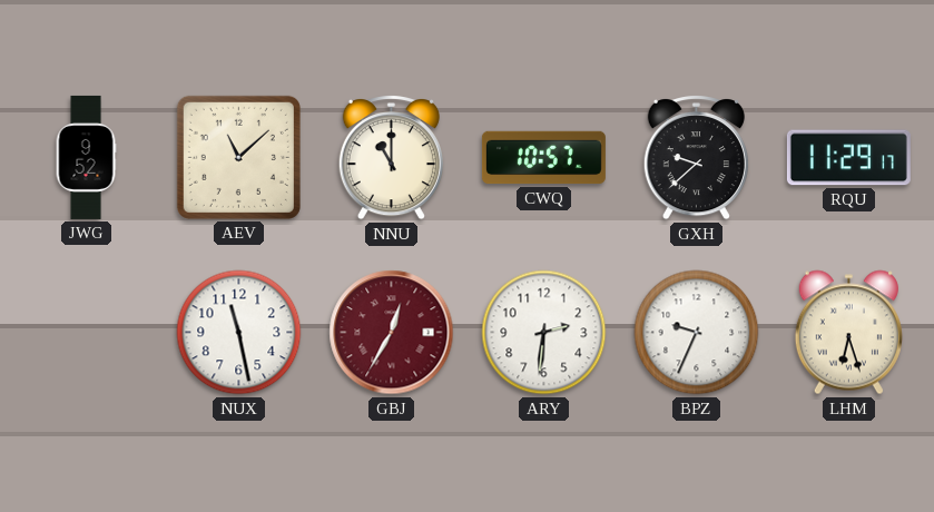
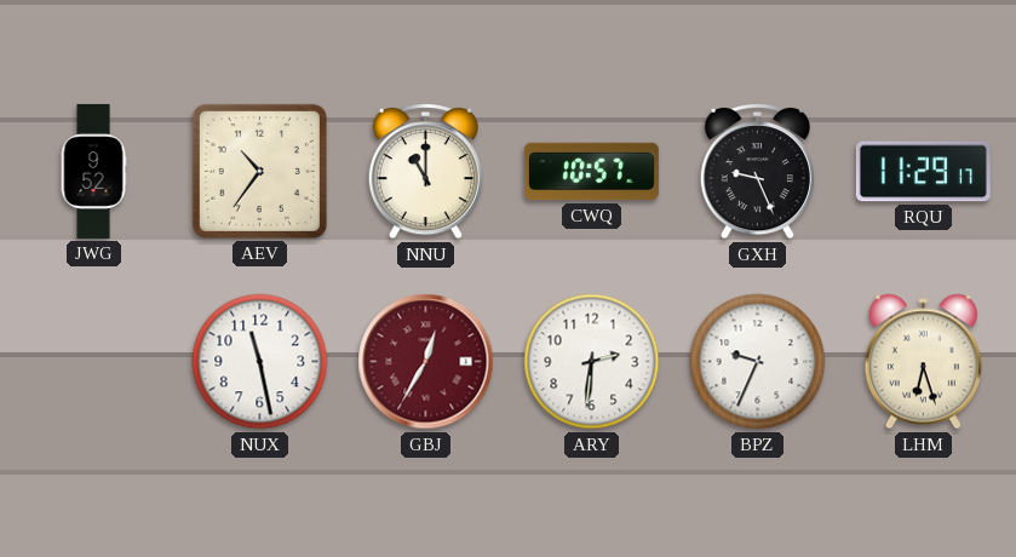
AEV: 11:08 -> 10:36 (259, 171)
GXH: 9:38 -> 9:26 (757, 172)
